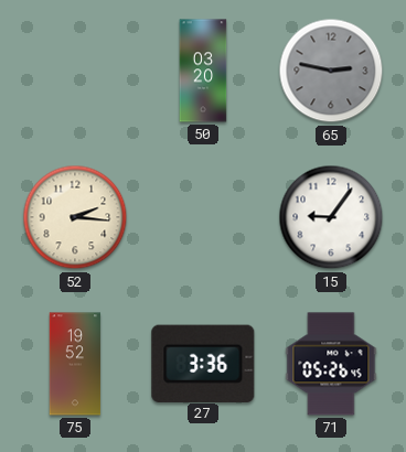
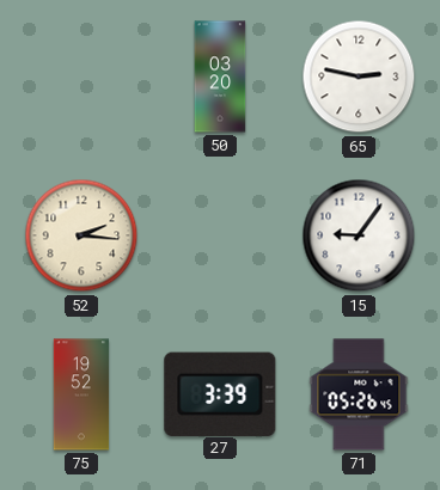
65 dial: grey -> white (359, 76)
27: 3:36 -> 3:39 (220, 393)
